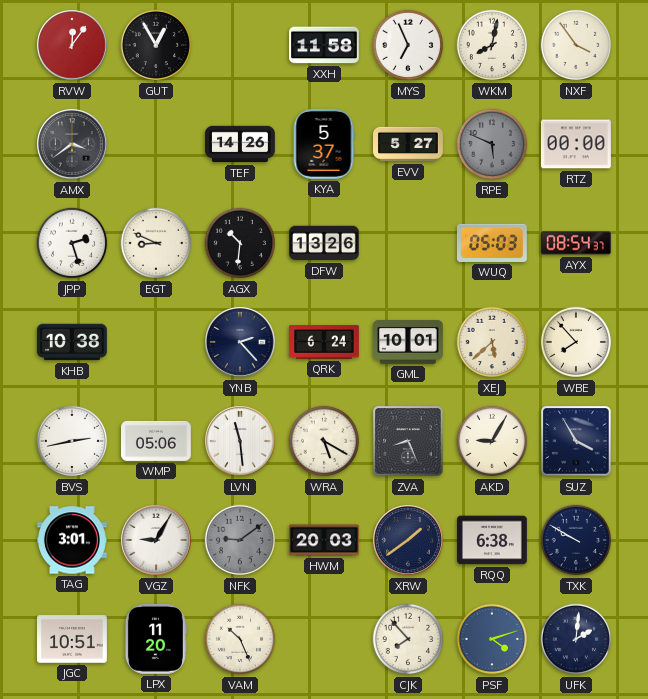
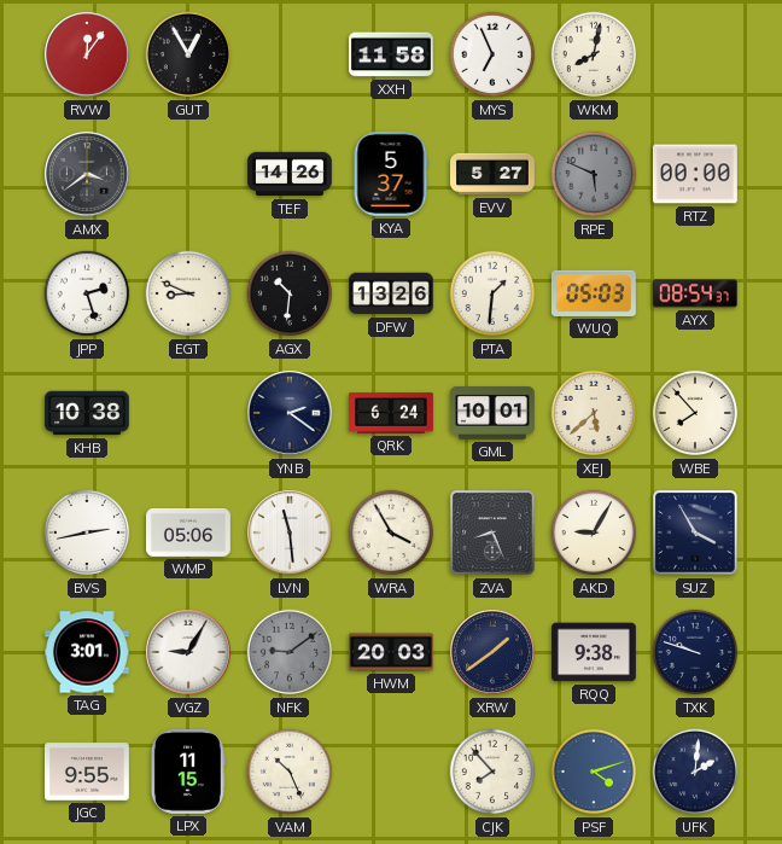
NXF: 3:54 -> none (576, 45)
PTA: none -> 1:31 (492, 293)
YNB: 2:23 -> 2:21 (290, 413)
WRA: 5:20 -> 3:55 (391, 532)
RQQ: 6:38 -> 9:38 (595, 652)
TXK: 9:50 -> 9:48 (695, 652)
JGC: 10:51 -> 9:55 (88, 772)
LPX: 11:20 -> 11:15 (187, 772)
